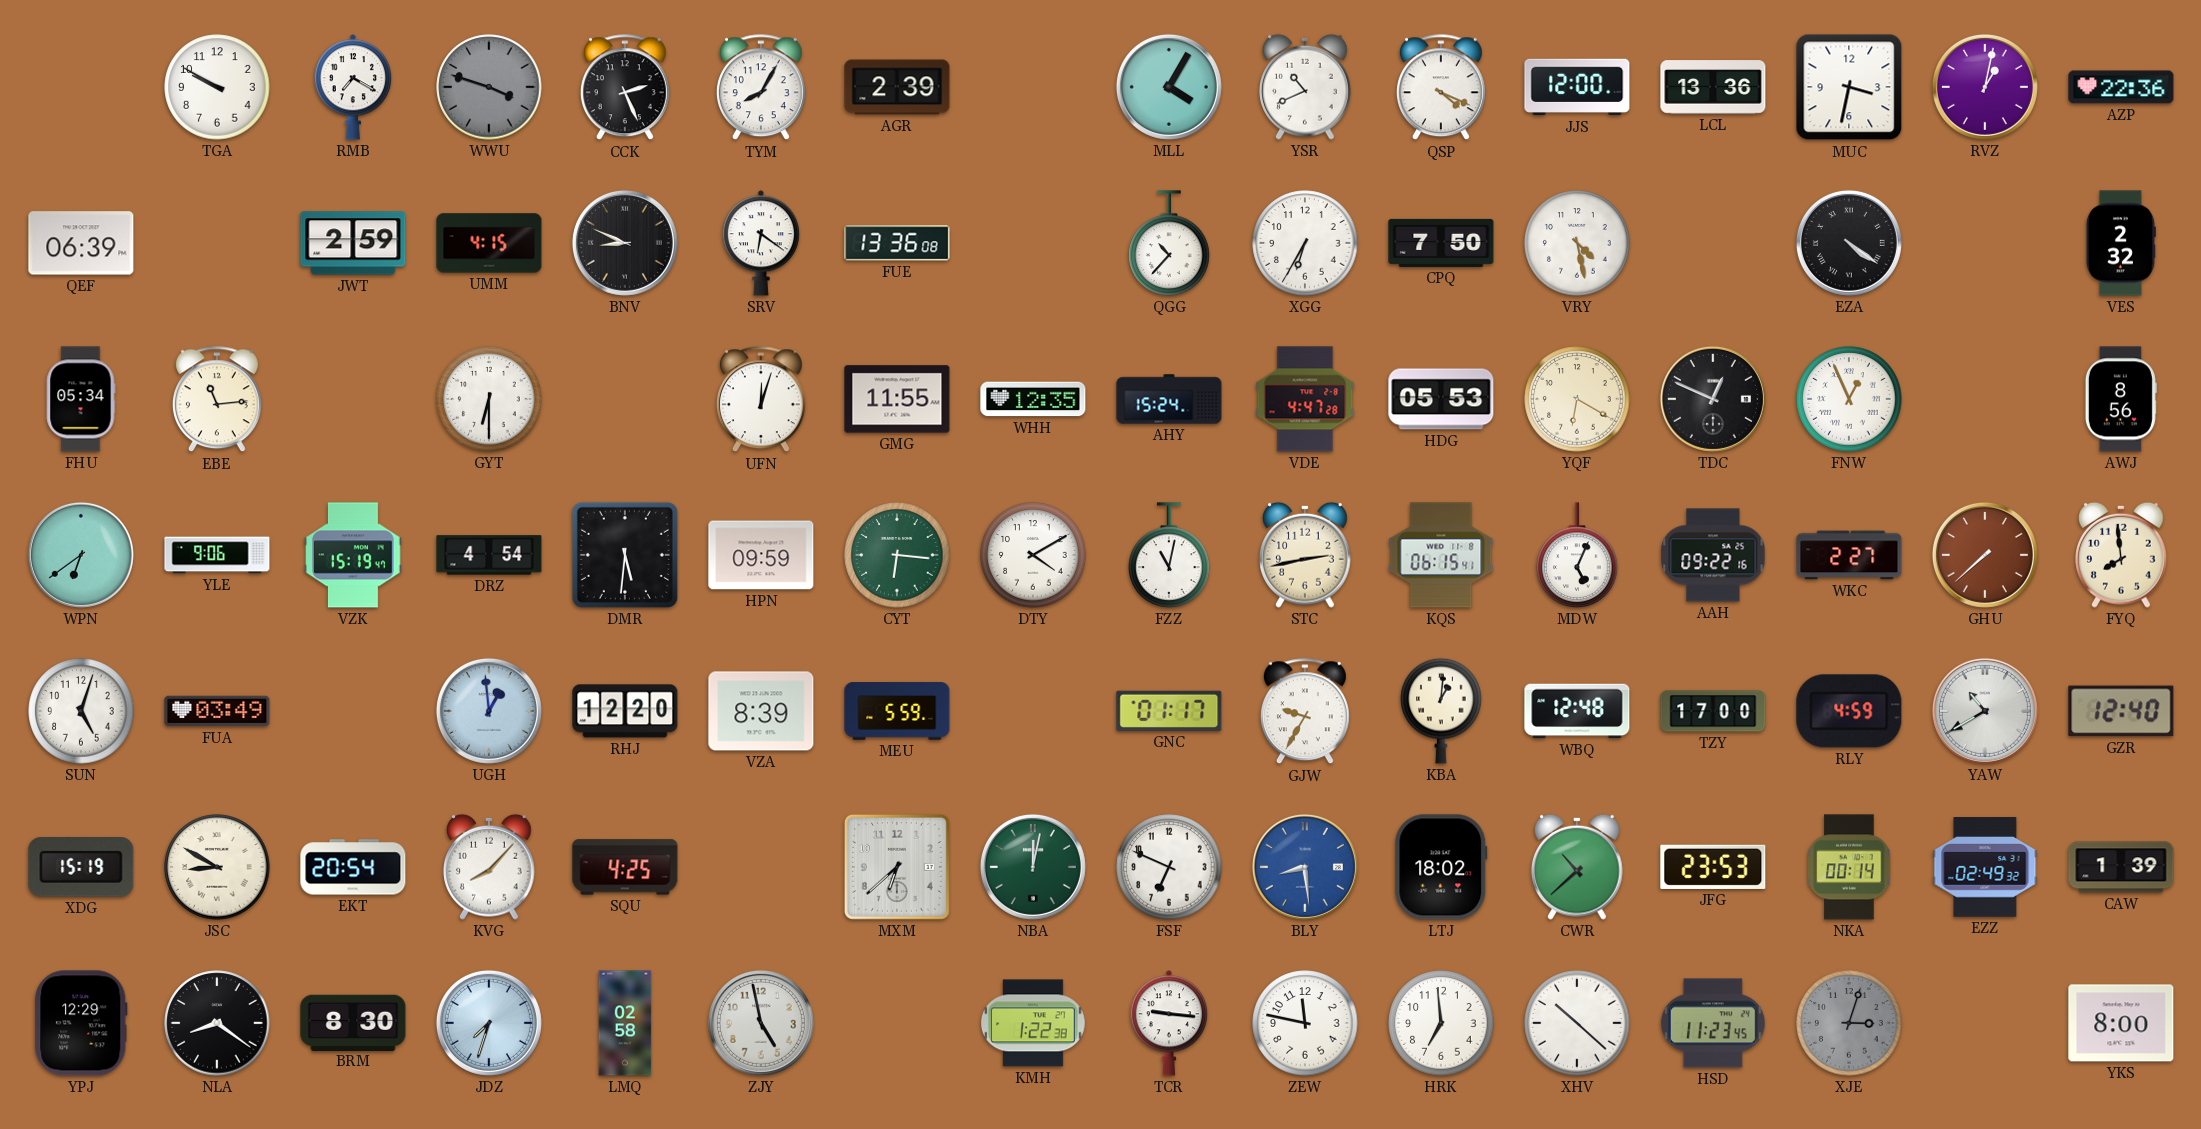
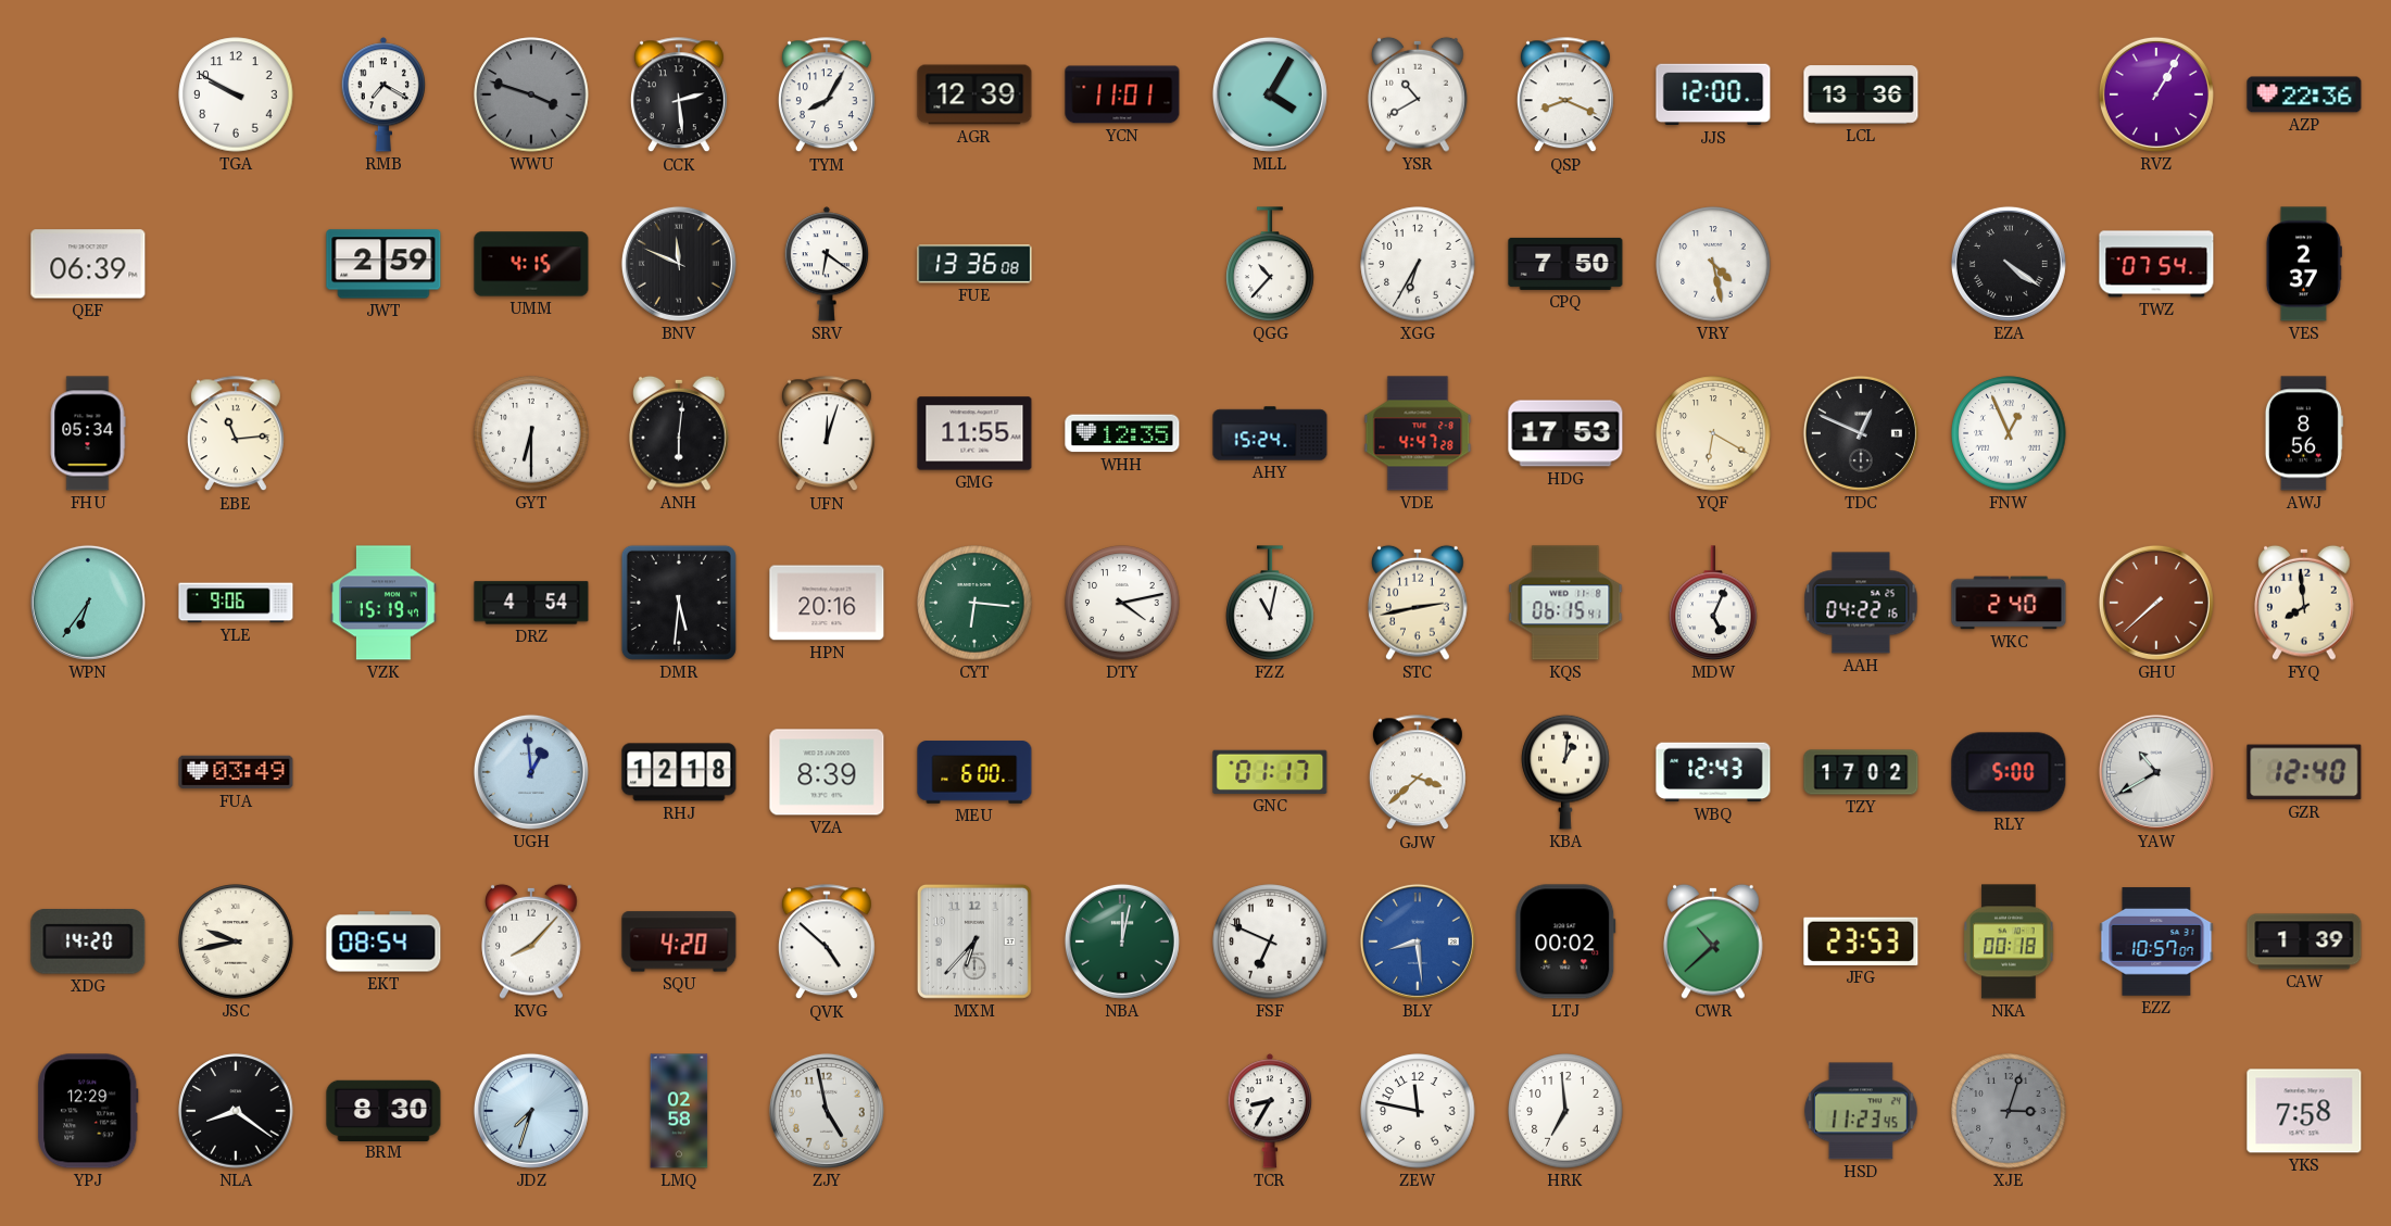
CCK: 2:26 -> 2:29 (679, 96)
AGR: 2:39 -> 12:39 (974, 94)
YCN: none -> 11:01 (1122, 94)
YSR: 10:41 -> 10:40 (1418, 94)
QSP: 4:19 -> 8:19 (1565, 96)
MUC: 3:32 -> none (1849, 87)
RVZ: 1:02 -> 1:05 (2156, 94)
BNV: 8:49 -> 11:49 (679, 264)
TWZ: none -> 07:54 (2156, 264)
VES: 2:32 -> 2:37 (2304, 264)
ANH: none -> 6:01 (679, 433)
HDG: 05:53 -> 17:53 (1565, 433)
WPN: 6:39 -> 6:36 (88, 603)
HPN: 09:59 -> 20:16 (827, 603)
DTY: 4:10 -> 4:13 (1122, 603)
AAH: 09:22 -> 04:22 (1861, 603)
WKC: 2:27 -> 2:40 (2009, 603)
SUN: 5:03 -> none (81, 711)
RHJ: 12:20 -> 12:18 (679, 772)
MEU: 5:59 -> 6:00 (974, 772)
GJW: 9:35 -> 3:38 (1418, 773)
WBQ: 12:48 -> 12:43 (1713, 772)
TZY: 17:00 -> 17:02 (1861, 772)
RLY: 4:59 -> 5:00 (2009, 772)
XDG: 15:19 -> 14:20 (88, 941)
JSC: 8:50 -> 9:43 (236, 941)
EKT: 20:54 -> 08:54 (383, 941)
SQU: 4:25 -> 4:20 (679, 941)
QVK: none -> 4:52 (827, 943)
MXM: 6:38 -> 6:37 (974, 941)
LTJ: 18:02 -> 00:02 (1565, 941)
NKA: 00:14 -> 00:18 (2009, 941)
EZZ: 02:49 -> 10:57 (2156, 941)
KMH: 1:22 -> none (1034, 1023)
TCR: 9:16 -> 8:35 (1269, 1111)
XHV: 10:22 -> none (1577, 1023)
YKS: 8:00 -> 7:58 (2304, 1111)
